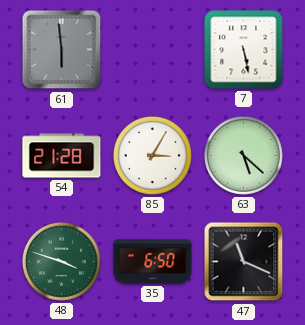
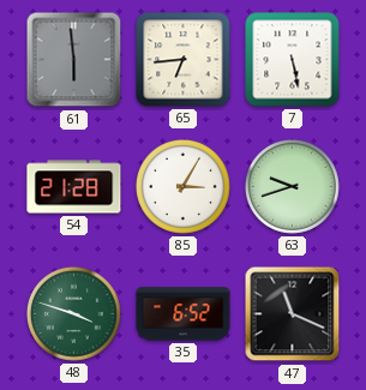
65: none -> 6:44 (184, 60)
63: 5:22 -> 9:42 (293, 187)
35: 6:50 -> 6:52 (184, 314)
